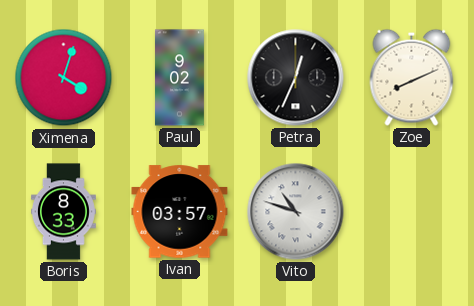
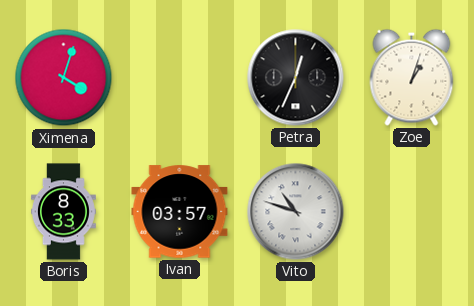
Paul: 9:02 -> none (179, 78)
Zoe: 8:11 -> 1:03 (412, 77)
